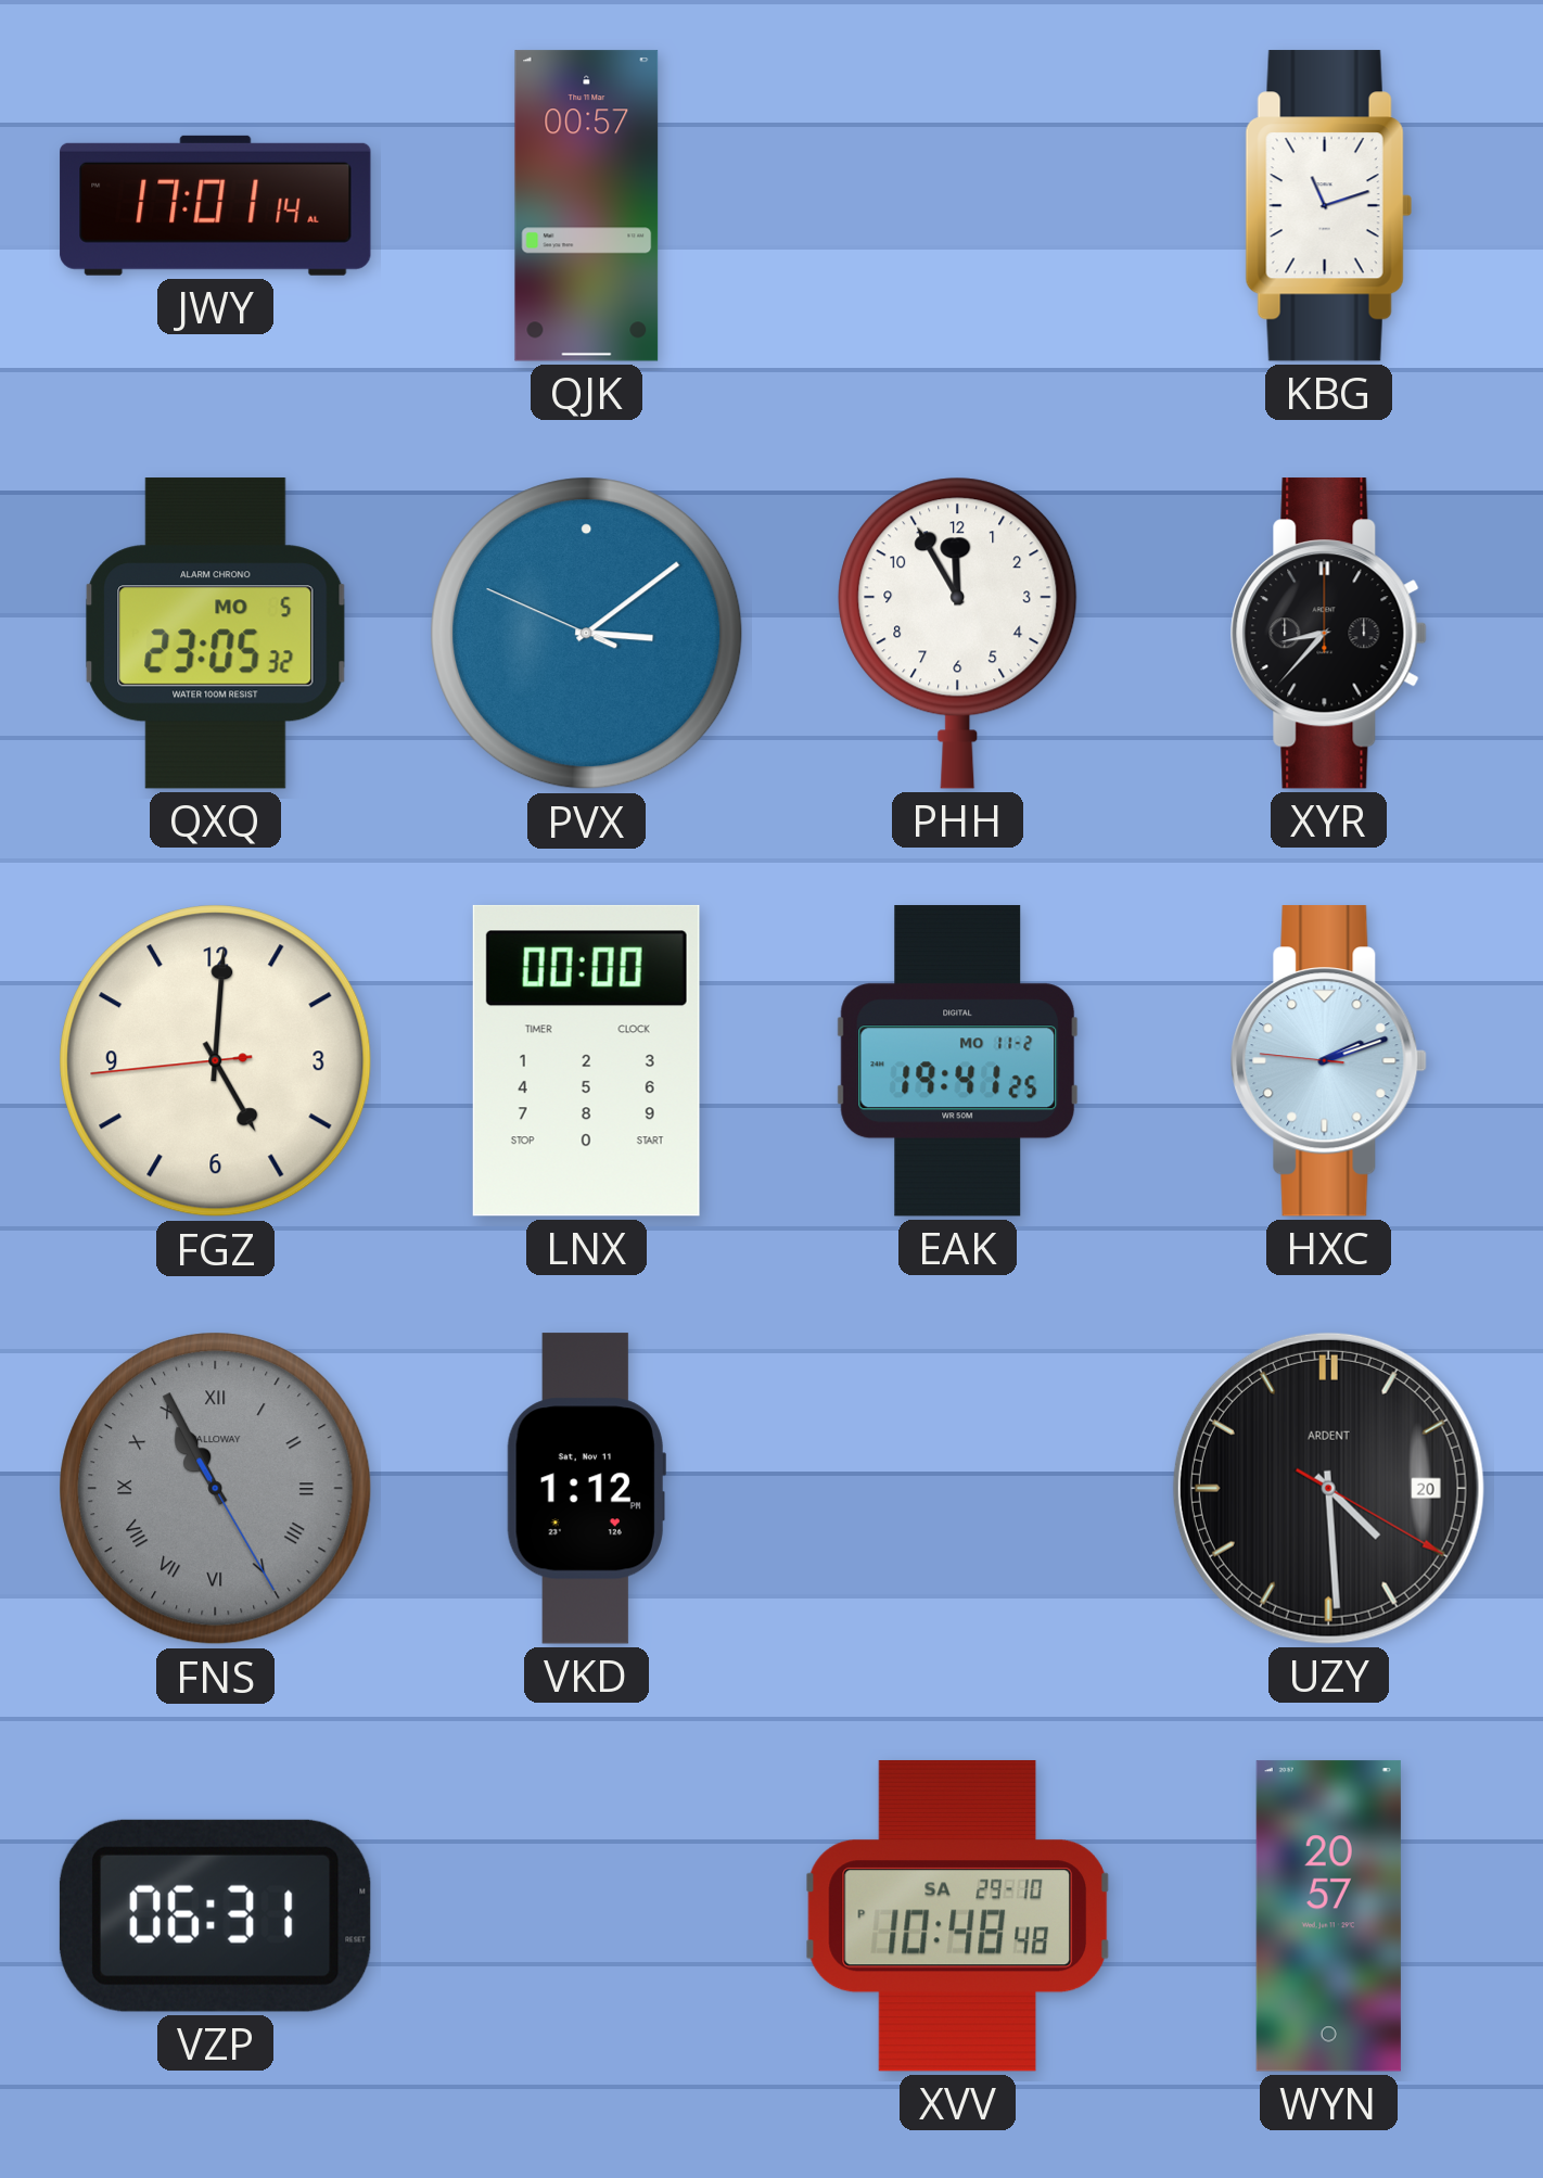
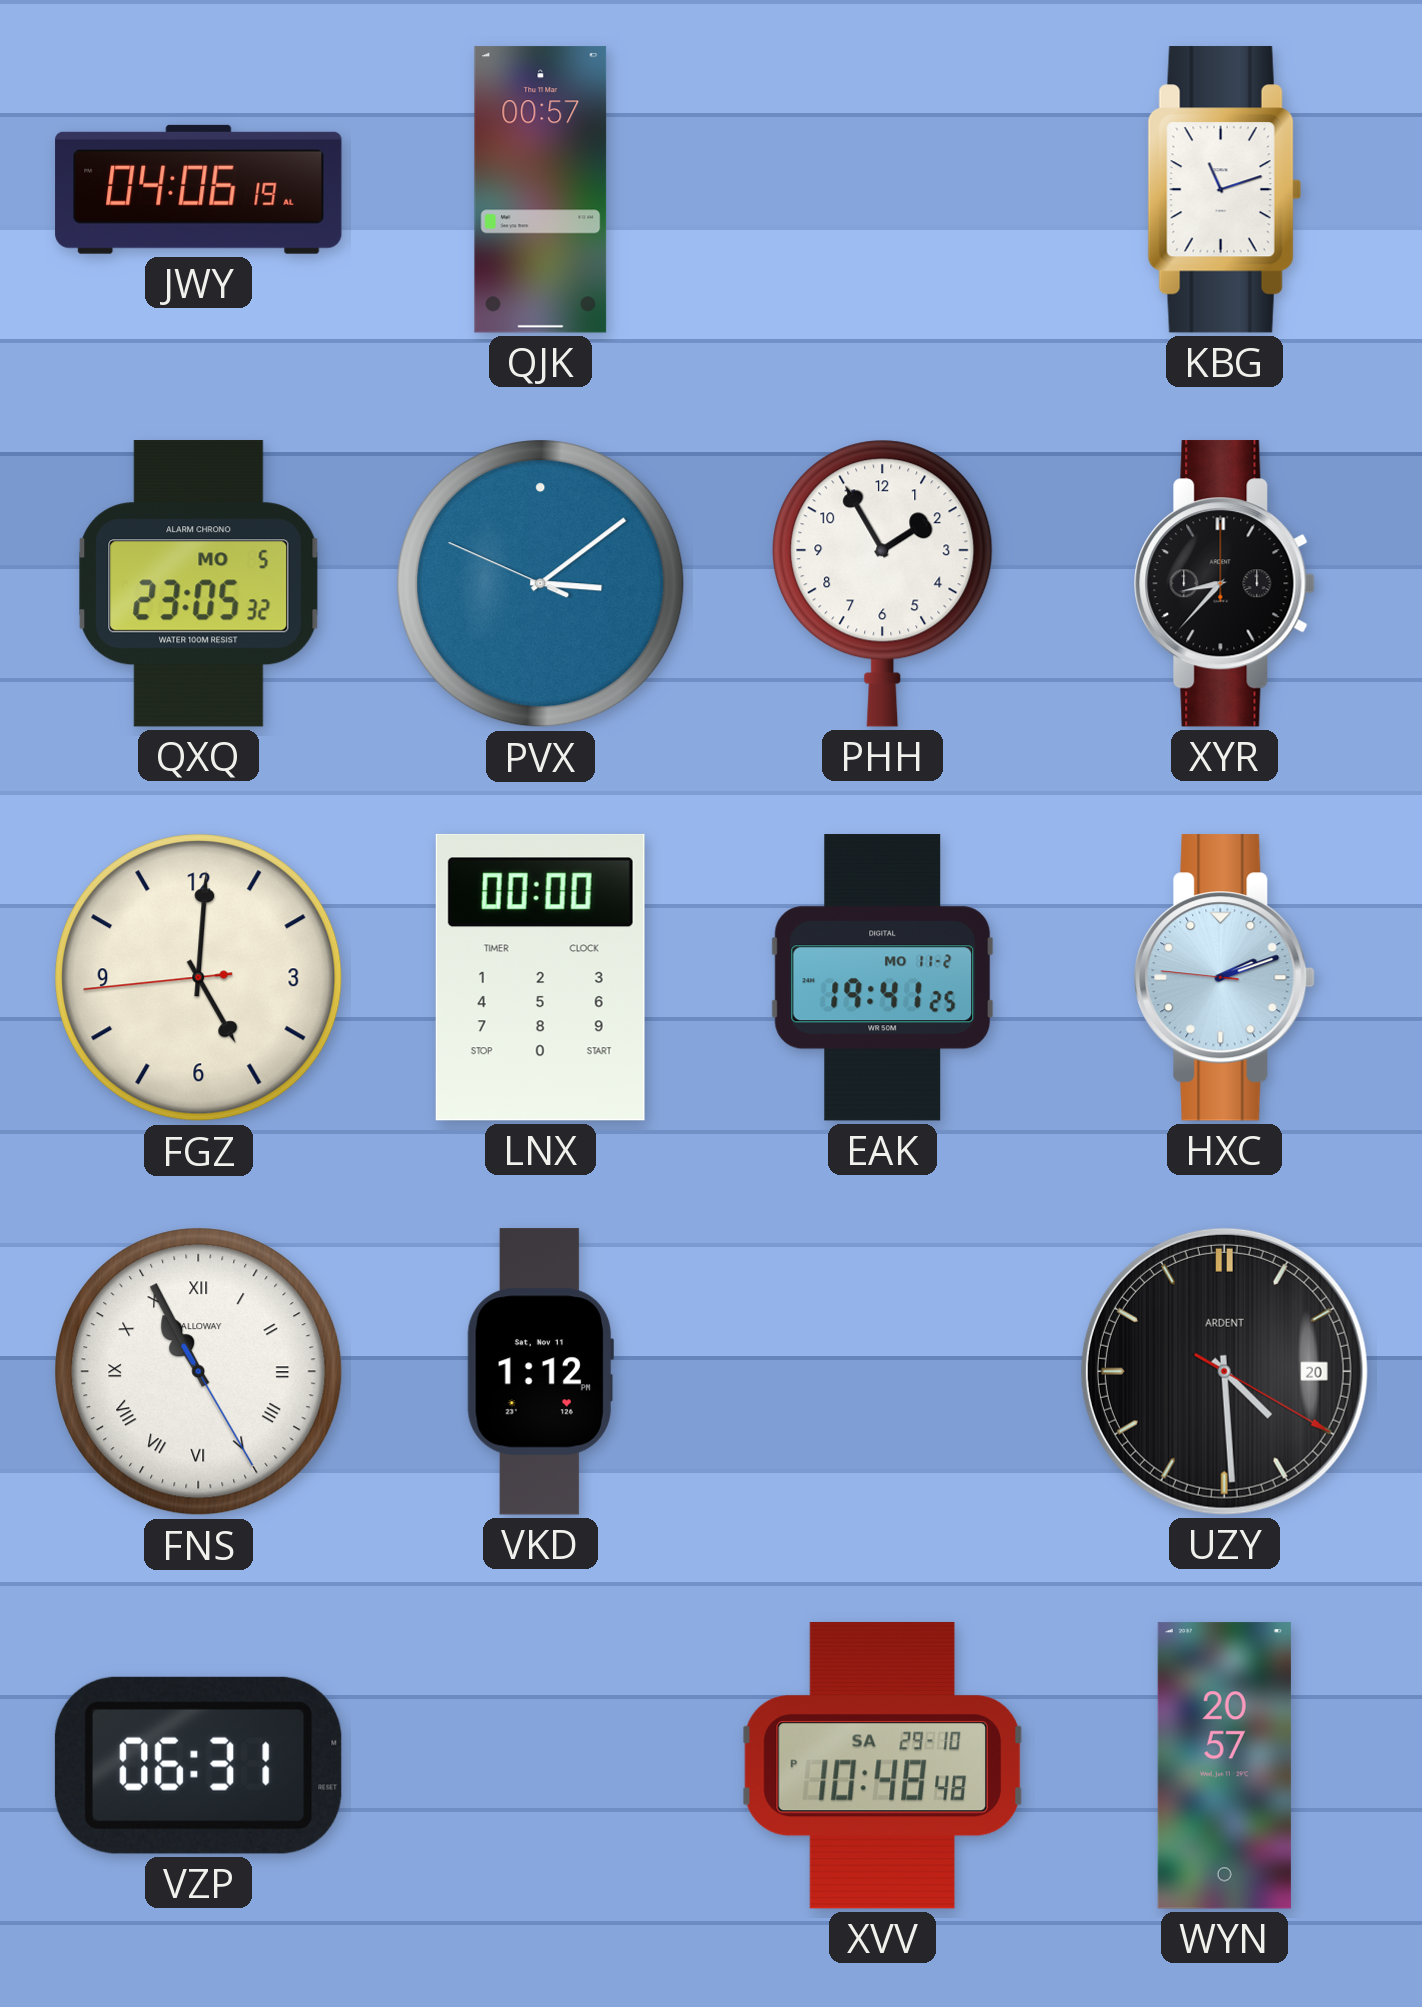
JWY: 17:01 -> 04:06 (199, 189)
PHH: 11:55 -> 1:55 (883, 583)
FNS dial: grey -> white (199, 1372)
